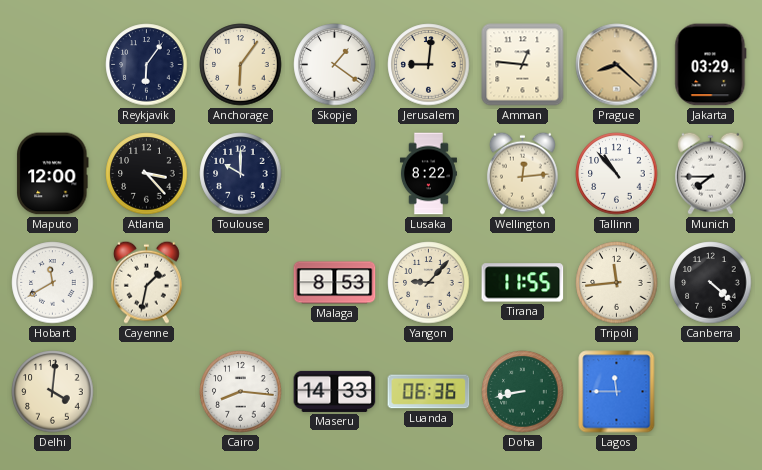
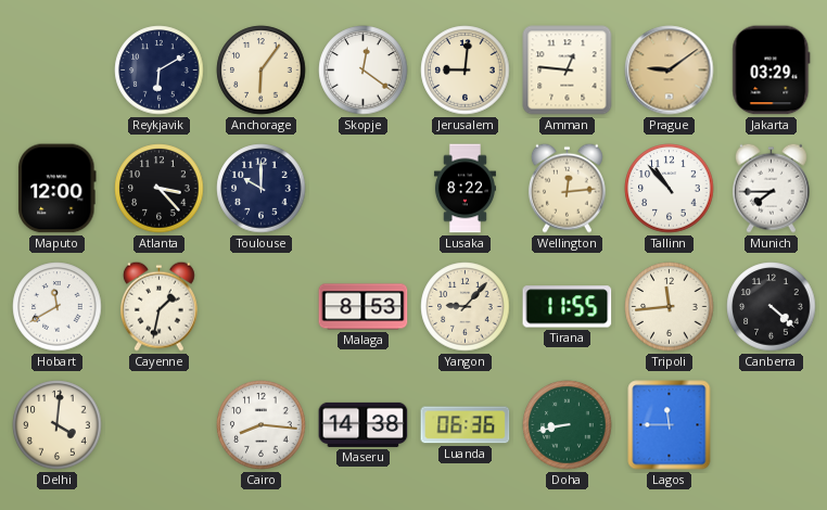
Reykjavik: 6:06 -> 6:10 (160, 71)
Skopje: 1:21 -> 12:21 (364, 71)
Prague: 8:22 -> 9:09 (670, 71)
Maseru: 14:33 -> 14:38 (364, 424)
